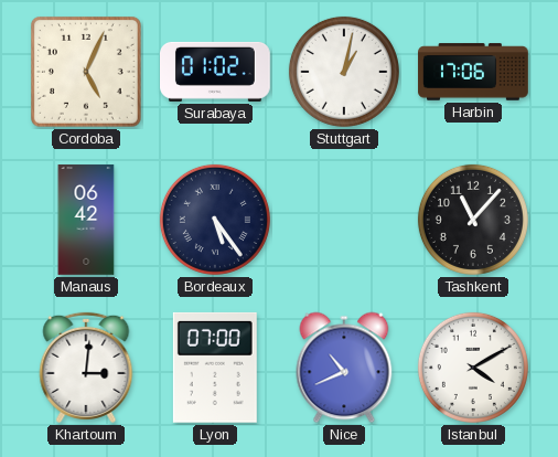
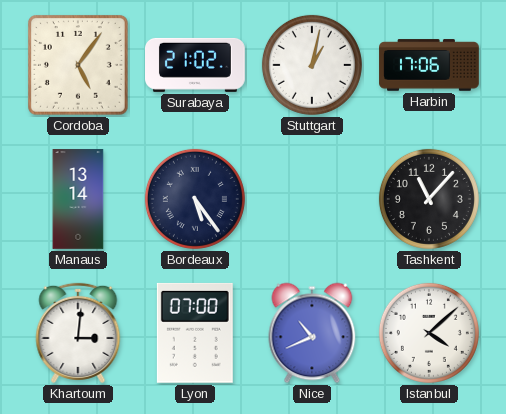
Cordoba: 5:04 -> 5:06 (78, 65)
Surabaya: 01:02 -> 21:02 (196, 65)
Manaus: 06:42 -> 13:14 (78, 199)
Istanbul: 4:10 -> 4:08 (429, 333)
